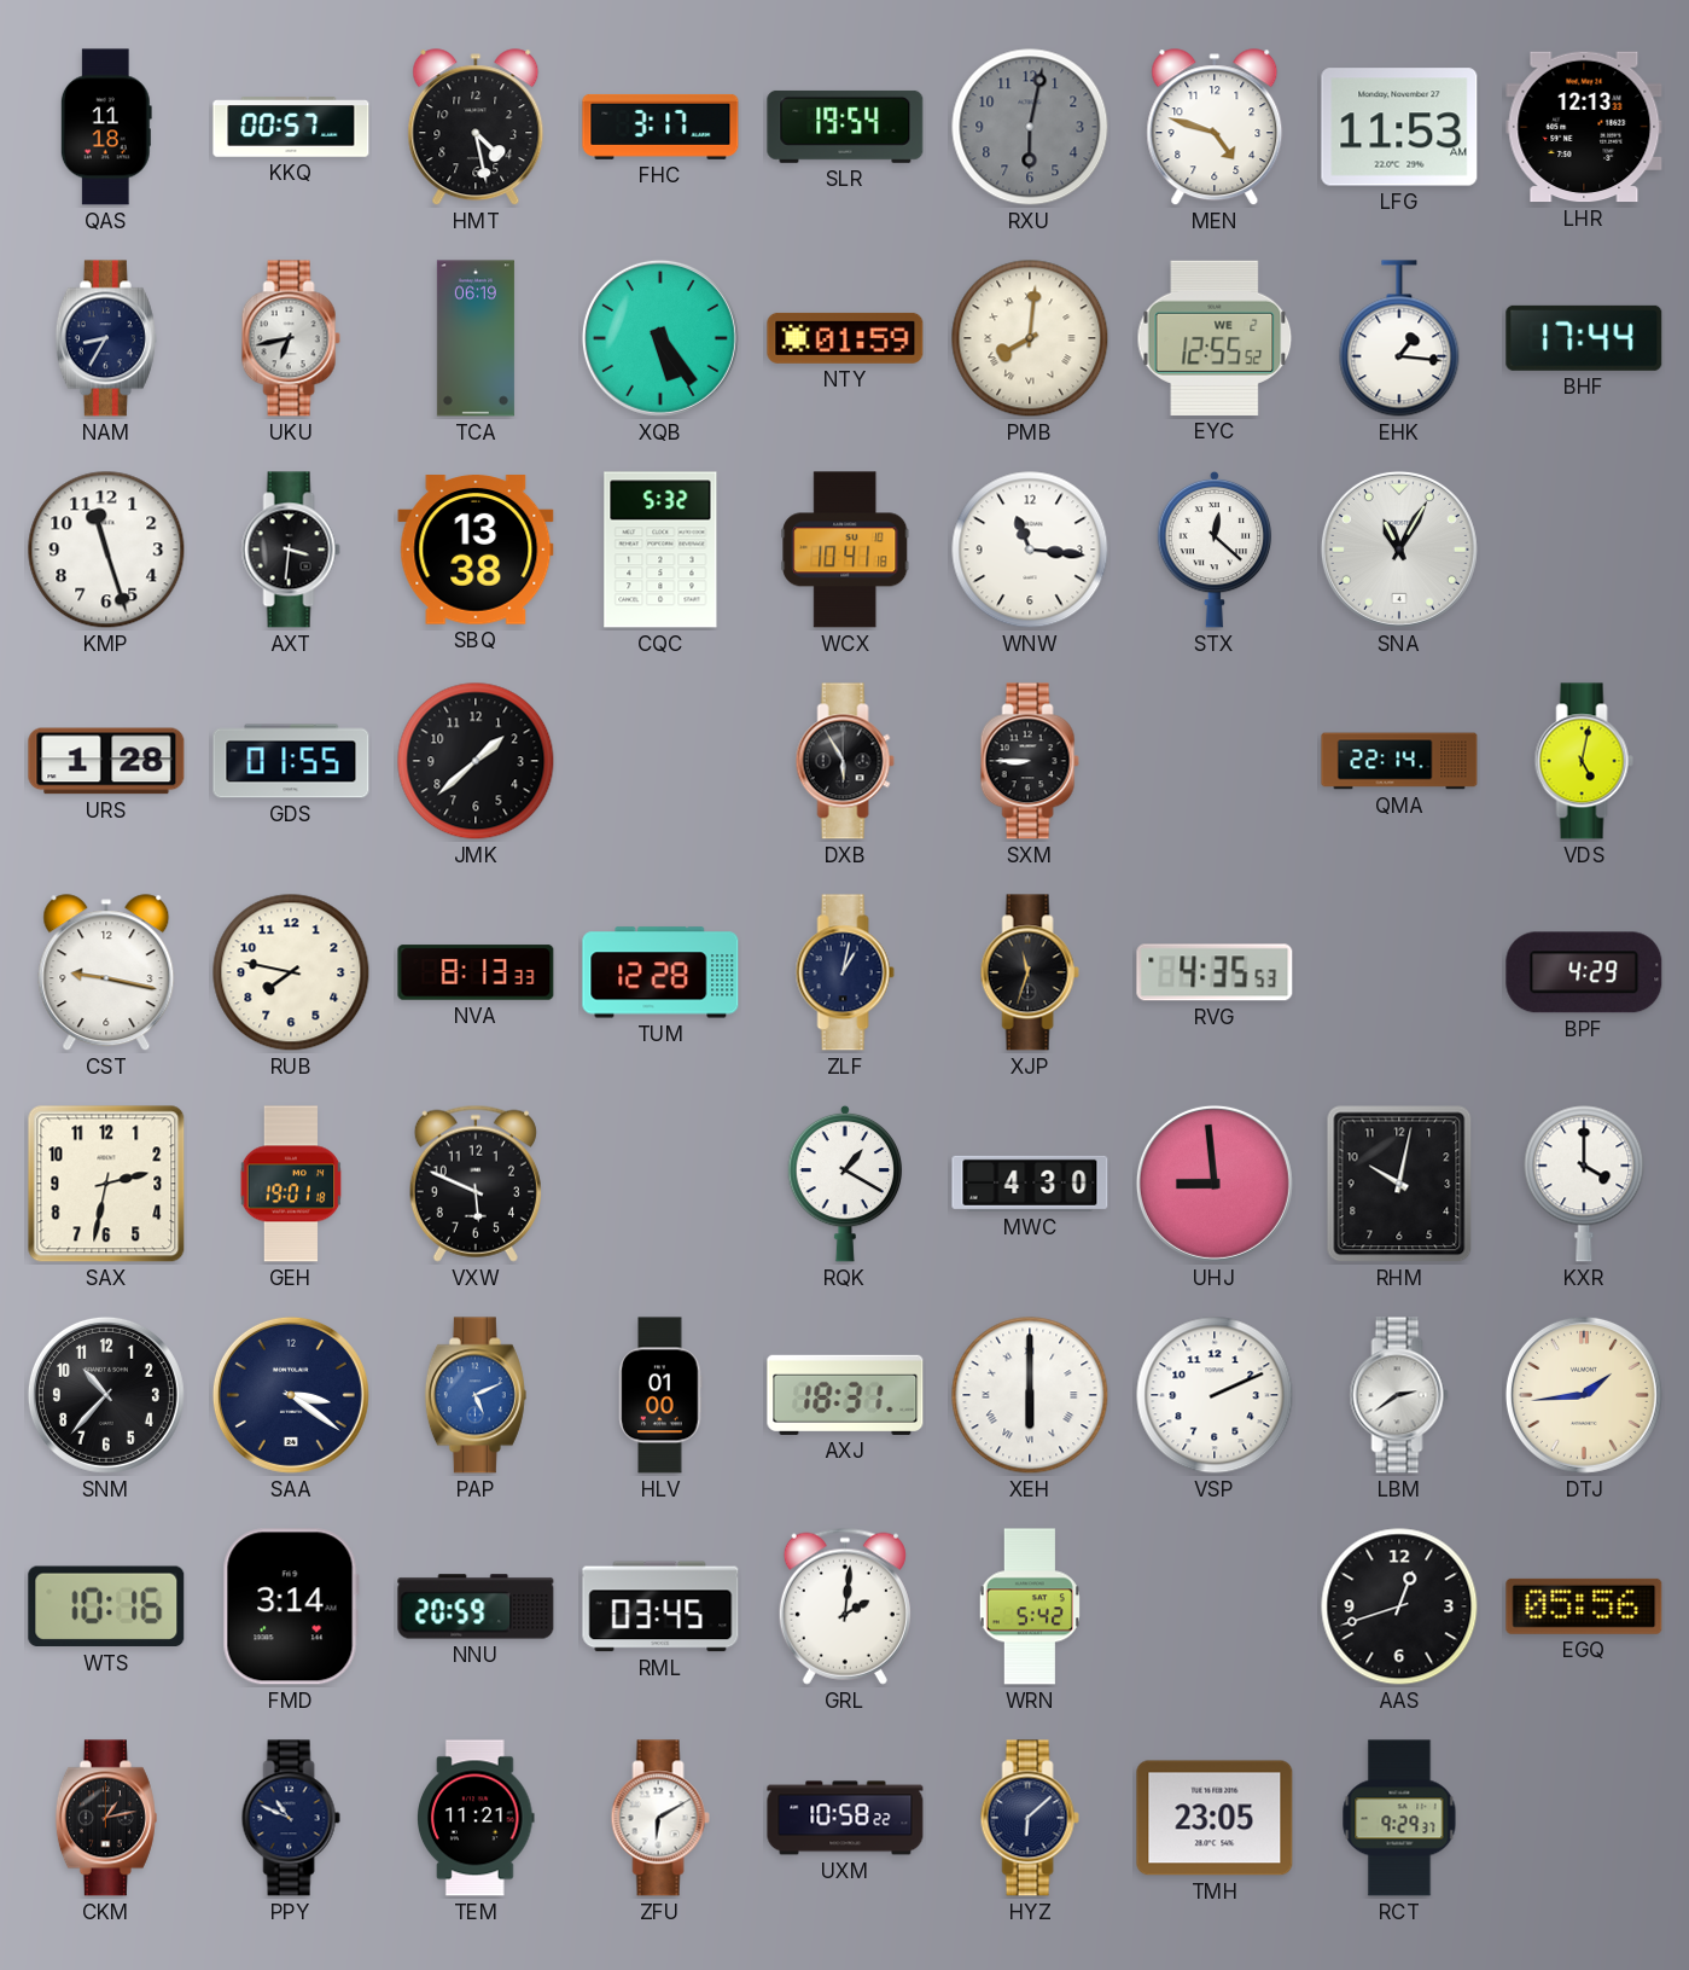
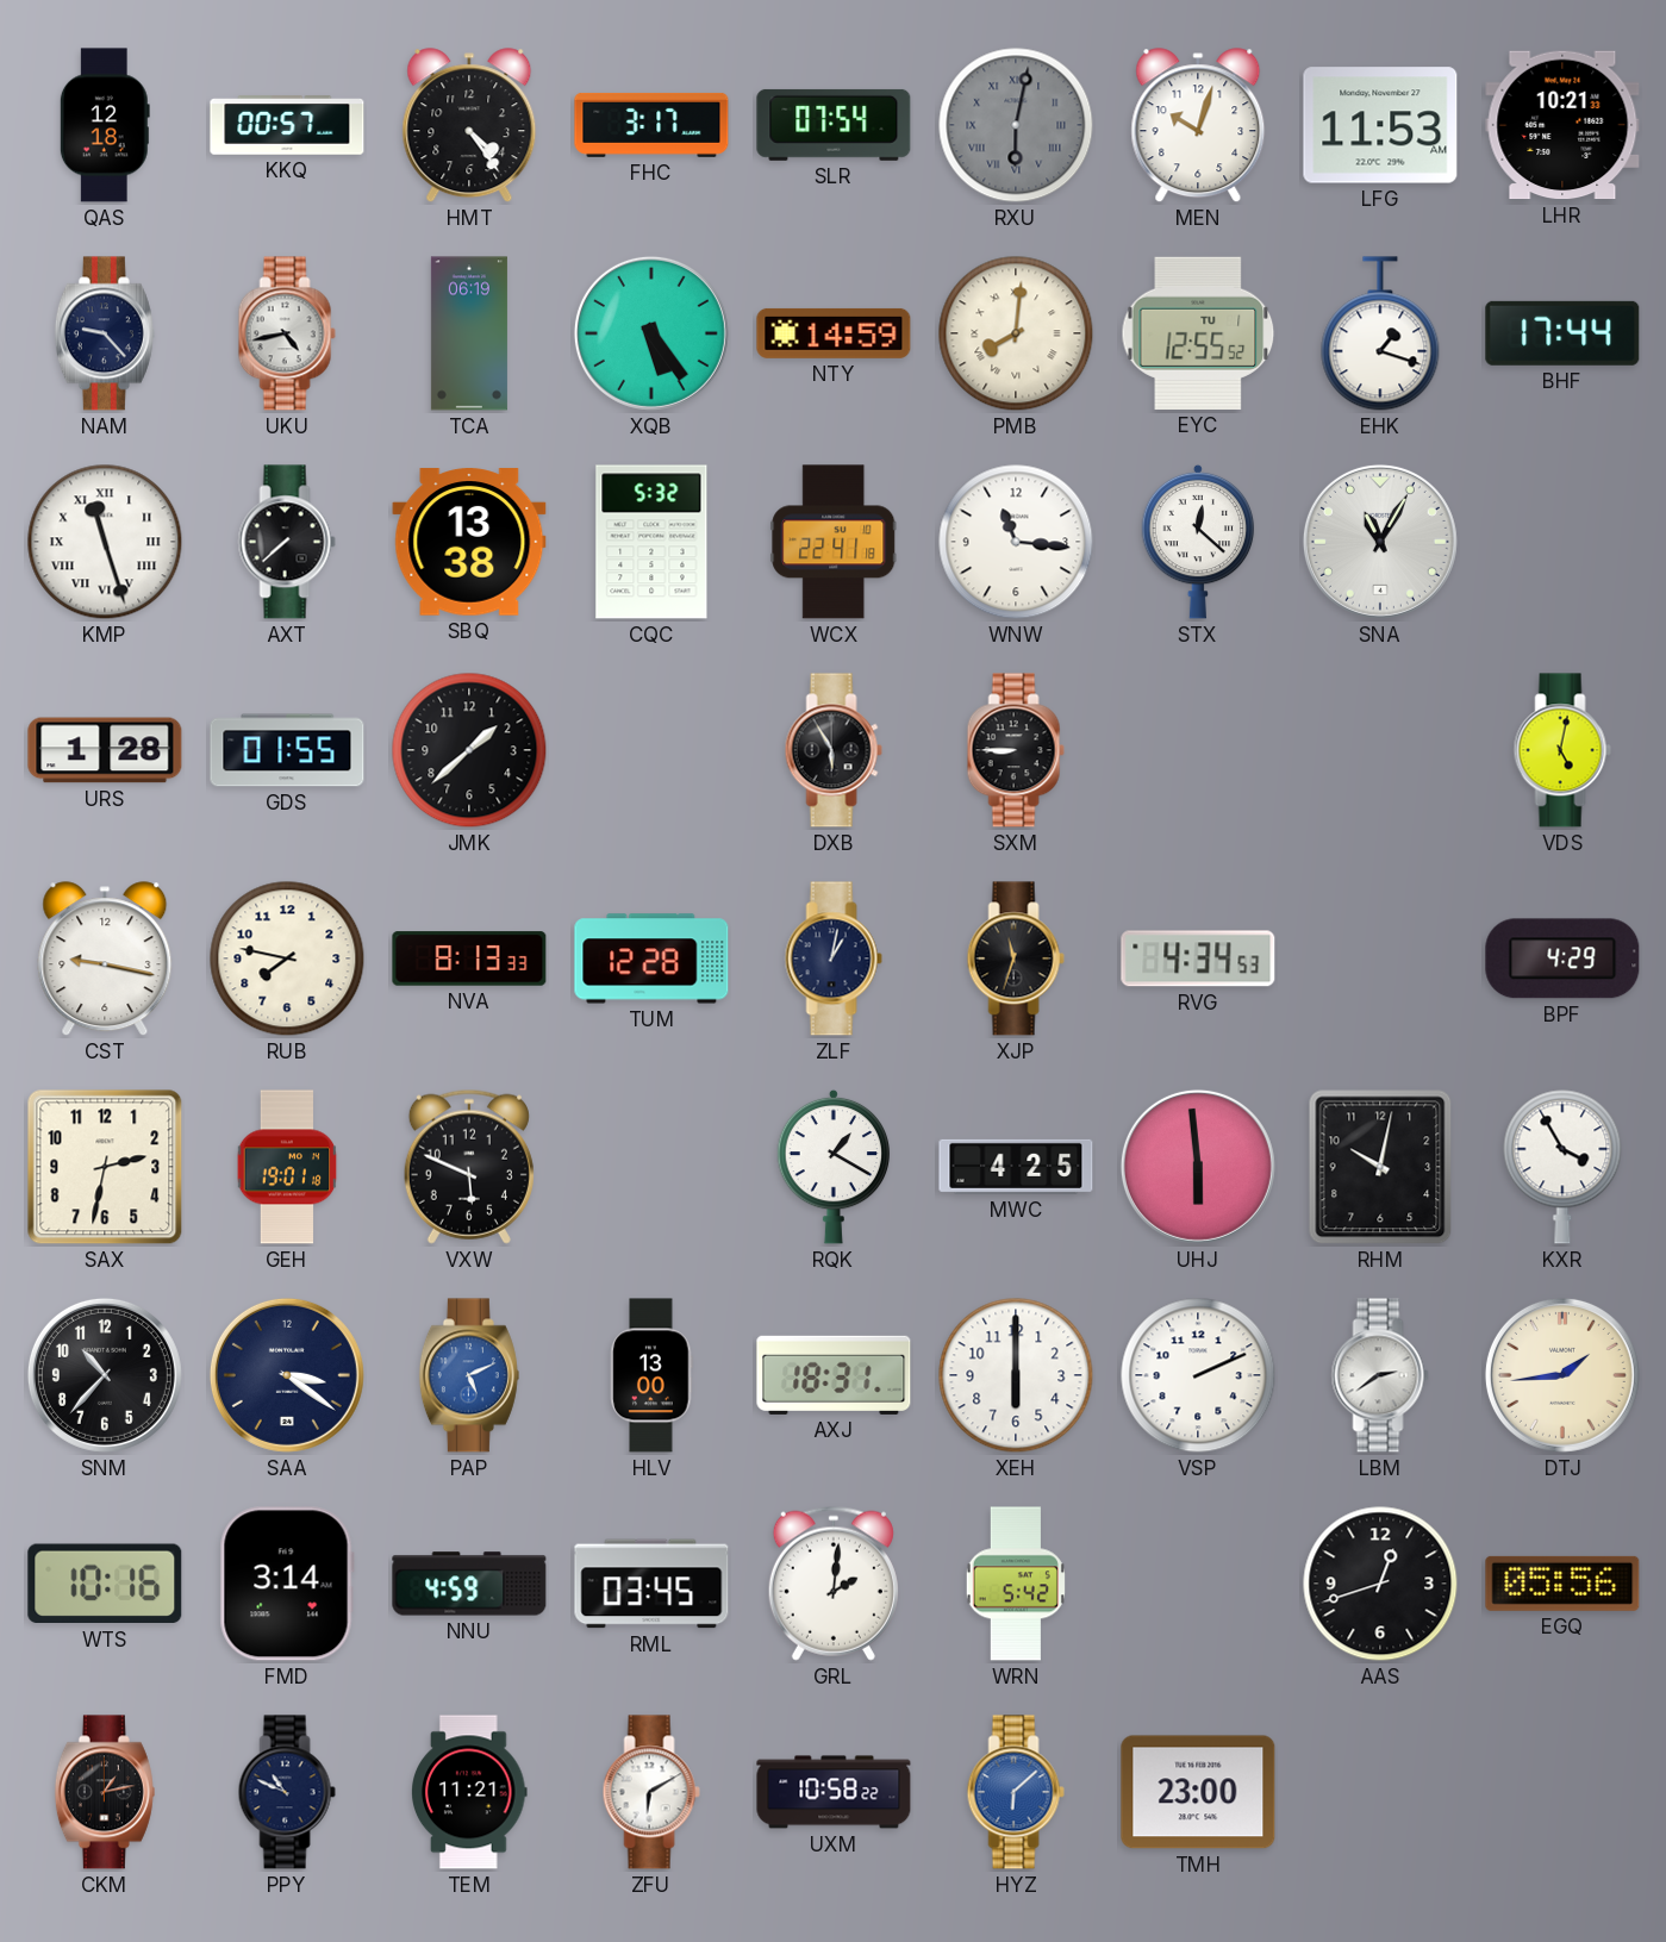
QAS: 11:18 -> 12:18 (105, 125)
HMT: 4:28 -> 4:24 (469, 126)
SLR: 19:54 -> 07:54 (834, 125)
RXU numerals: Arabic -> Roman (1016, 125)
MEN: 4:48 -> 10:03 (1198, 126)
LHR: 12:13 -> 10:21 (1562, 125)
NAM: 8:35 -> 9:23 (105, 333)
UKU: 6:43 -> 4:43 (287, 333)
NTY: 01:59 -> 14:59 (834, 333)
EYC date: WE 2 -> TU 1 (1198, 333)
EHK: 1:16 -> 1:18 (1380, 333)
KMP numerals: Arabic -> Roman (105, 542)
AXT: 3:31 -> 7:38 (287, 542)
WCX: 10:41 -> 22:41 (834, 542)
QMA: 22:14 -> none (1399, 761)
RVG: 4:35 -> 4:34 (1198, 958)
MWC: 4:30 -> 4:25 (1016, 1167)
UHJ: 8:59 -> 5:59 (1198, 1167)
KXR: 4:00 -> 3:55 (1562, 1167)
HLV: 01:00 -> 13:00 (651, 1375)
XEH numerals: Roman -> Arabic (1016, 1375)
NNU: 20:59 -> 4:59 (469, 1584)
HYZ dial: navy -> blue (1016, 1792)
TMH: 23:05 -> 23:00 (1198, 1792)
RCT: 9:29 -> none (1399, 1818)
